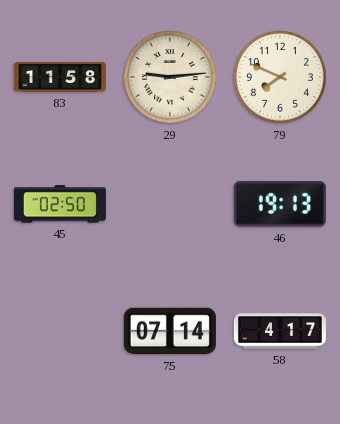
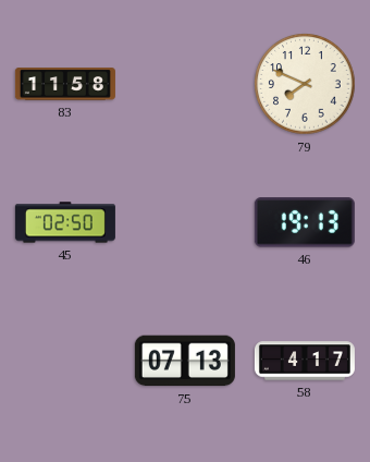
29: 9:14 -> none (170, 77)
75: 07:14 -> 07:13 (185, 361)
